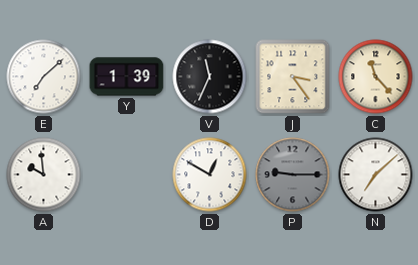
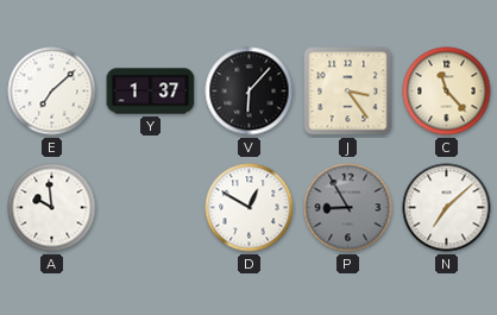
Y: 1:39 -> 1:37 (151, 92)
V: 11:34 -> 6:07 (250, 92)
P: 9:15 -> 8:55 (348, 208)
